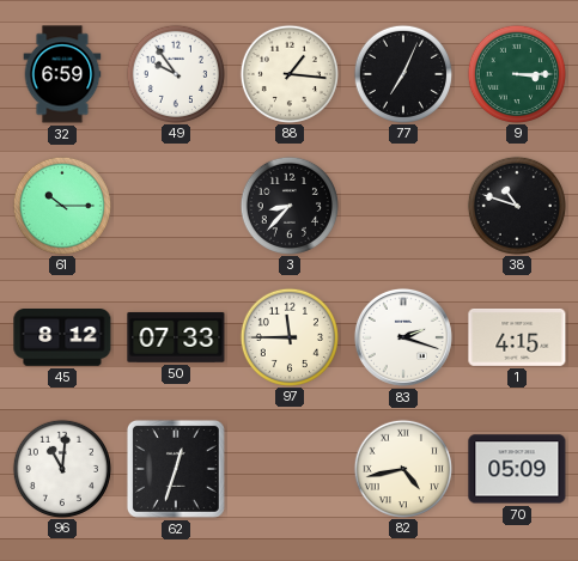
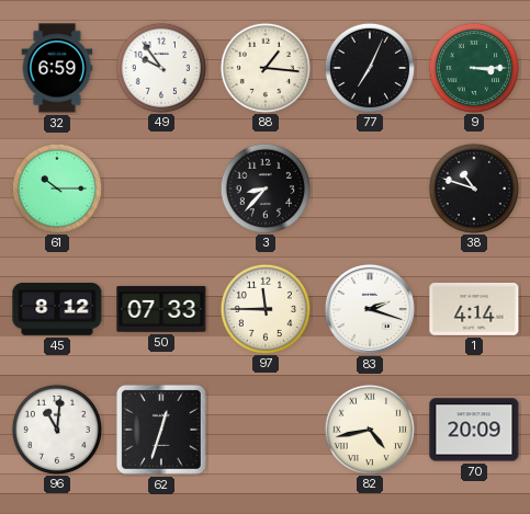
1: 4:15 -> 4:14 (474, 309)
70: 05:09 -> 20:09 (474, 430)
